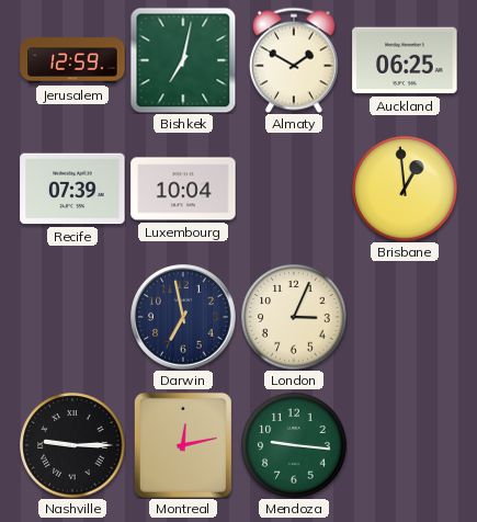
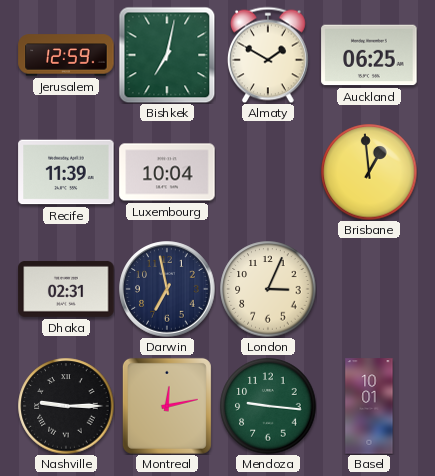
Recife: 07:39 -> 11:39 (66, 172)
Dhaka: none -> 02:31 (66, 289)
Basel: none -> 10:01 (369, 406)
